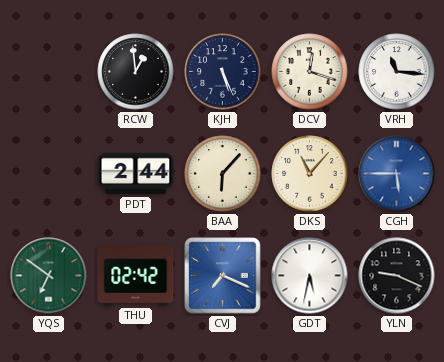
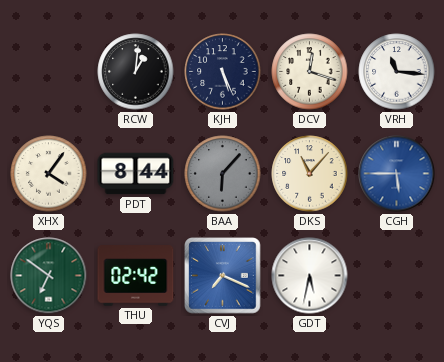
RCW: 12:59 -> 1:01 (136, 72)
XHX: none -> 4:06 (49, 174)
PDT: 2:44 -> 8:44 (136, 174)
BAA dial: cream -> grey (223, 174)
YLN: 9:19 -> none (397, 276)
